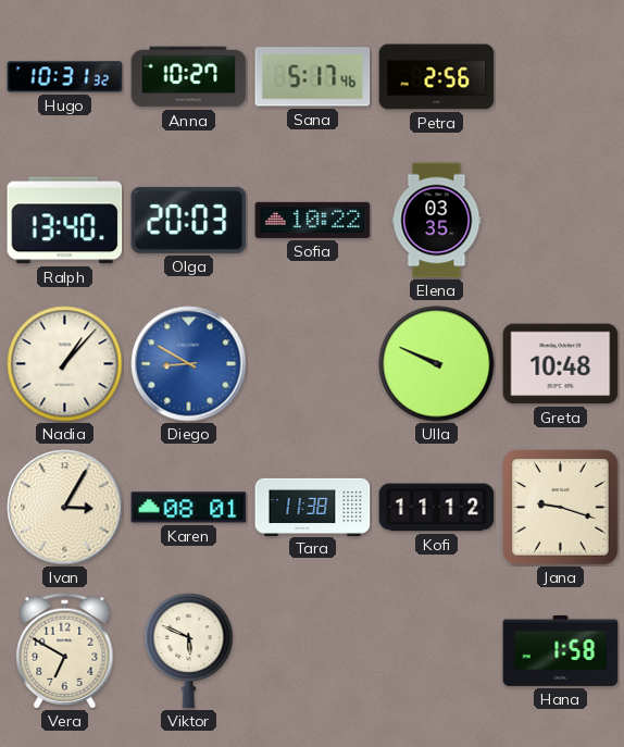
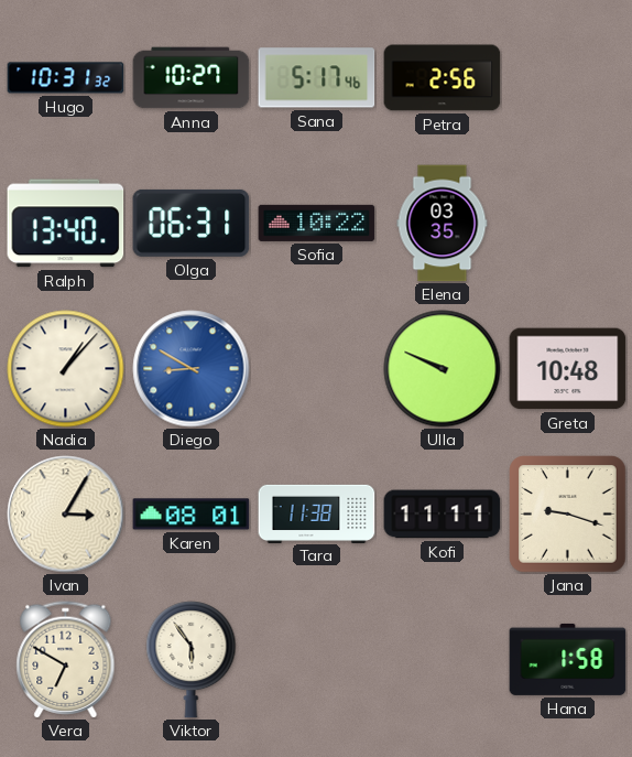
Olga: 20:03 -> 06:31 (192, 223)
Kofi: 11:12 -> 11:11 (443, 515)
Viktor: 5:49 -> 5:54 (192, 660)
